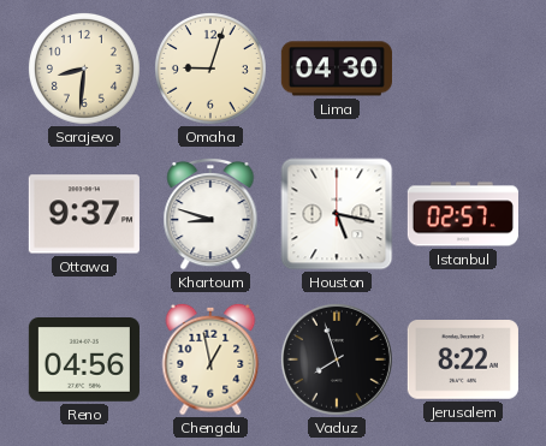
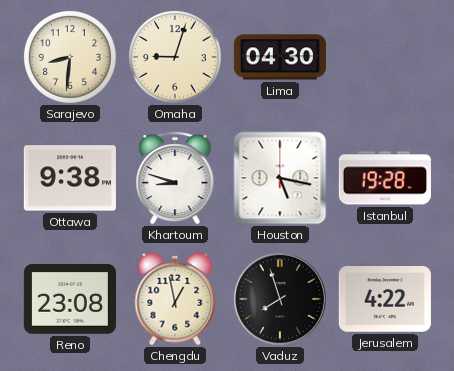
Ottawa: 9:37 -> 9:38 (70, 178)
Istanbul: 02:57 -> 19:28 (385, 178)
Reno: 04:56 -> 23:08 (70, 300)
Jerusalem: 8:22 -> 4:22 (385, 299)
